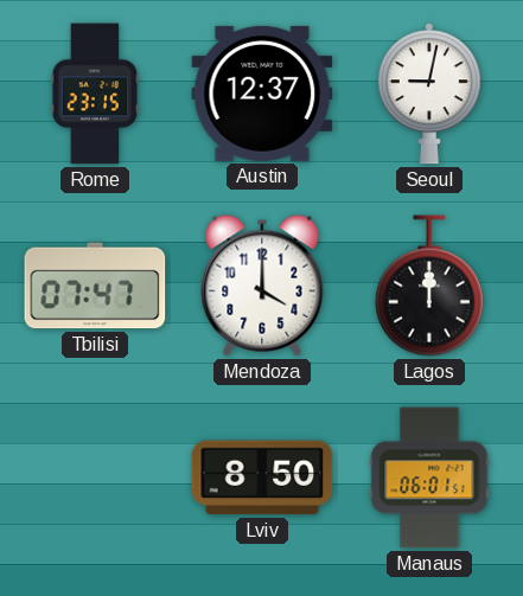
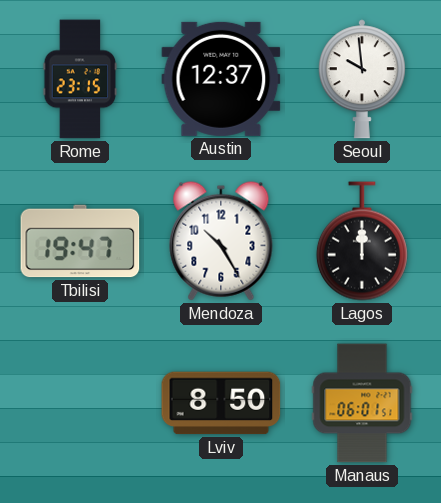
Seoul: 9:02 -> 9:59 (362, 79)
Tbilisi: 07:47 -> 19:47 (80, 241)
Mendoza: 4:00 -> 10:25 (221, 241)
